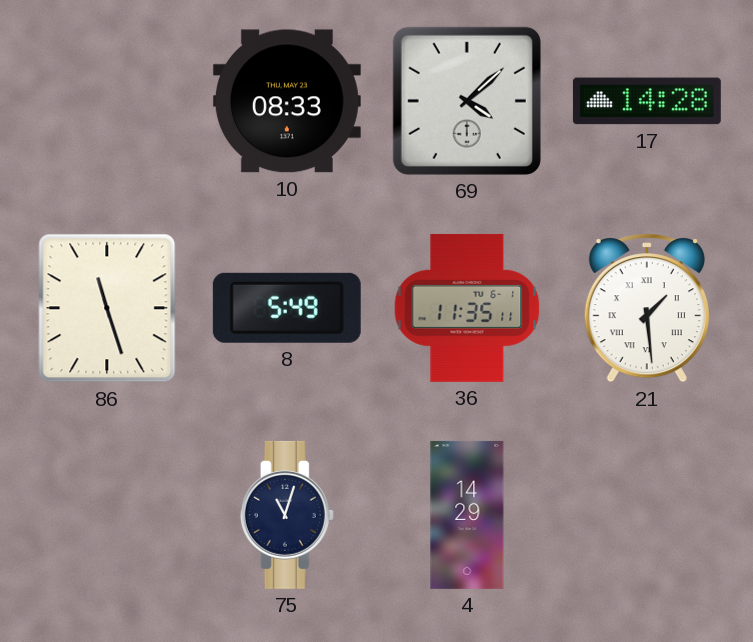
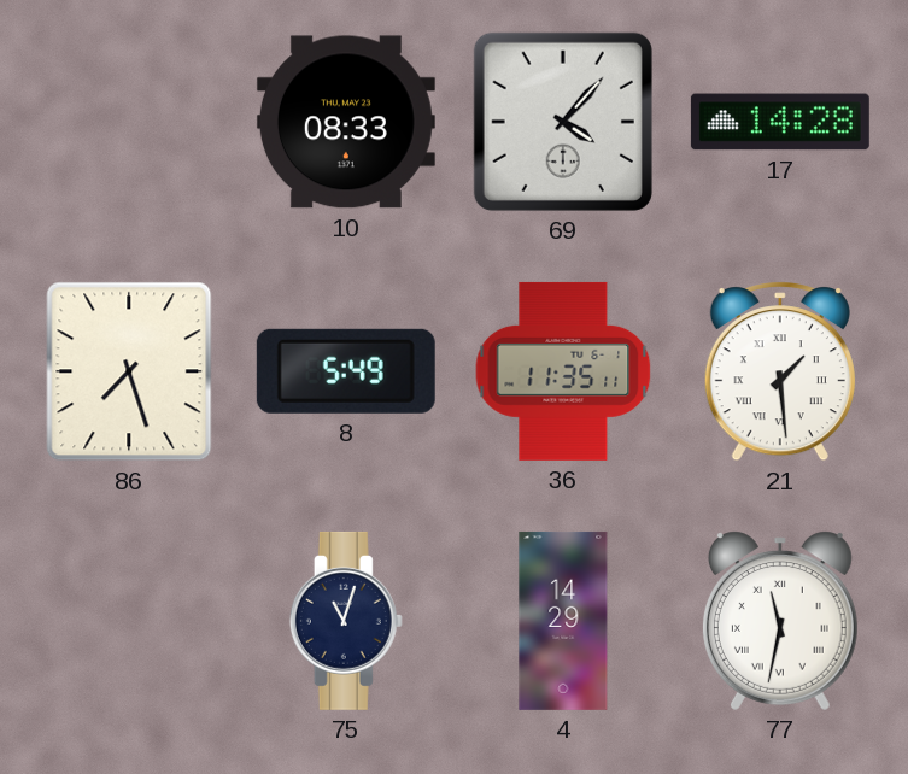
69: 4:08 -> 4:07 (563, 122)
86: 11:27 -> 7:27 (129, 371)
77: none -> 11:32 (780, 621)
